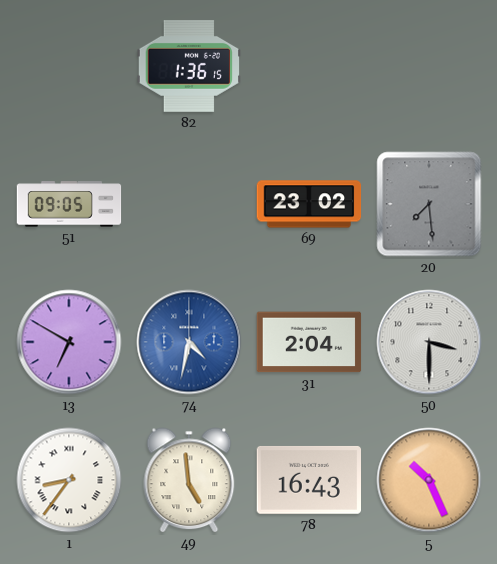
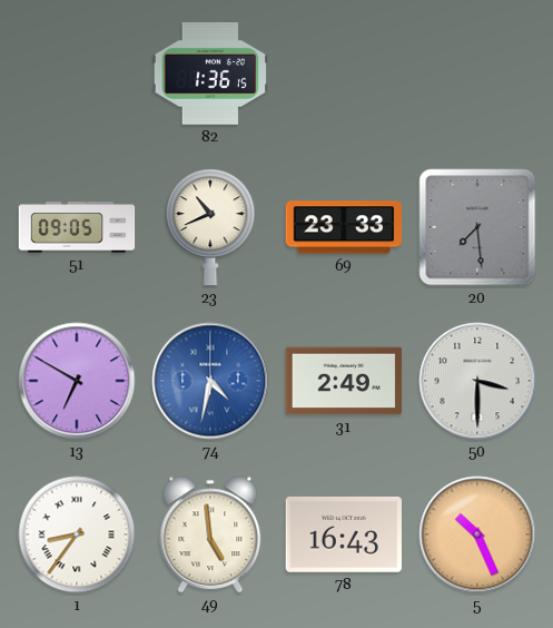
23: none -> 10:41 (210, 227)
69: 23:02 -> 23:33 (344, 227)
31: 2:04 -> 2:49 (344, 381)
